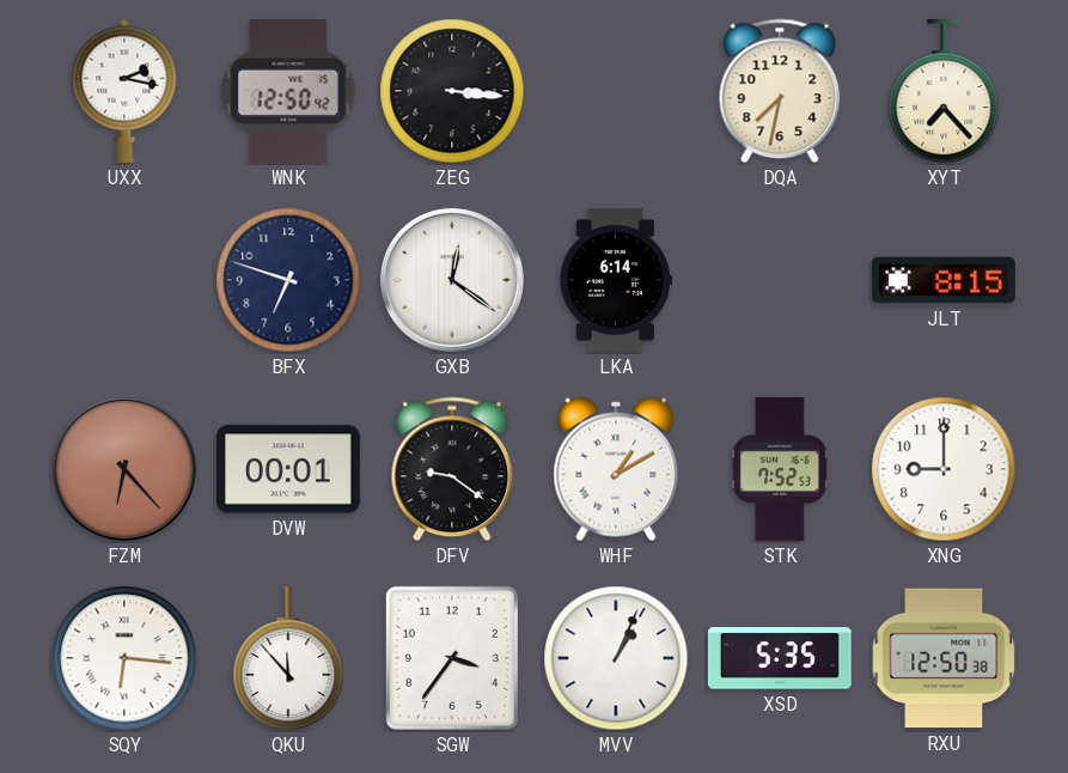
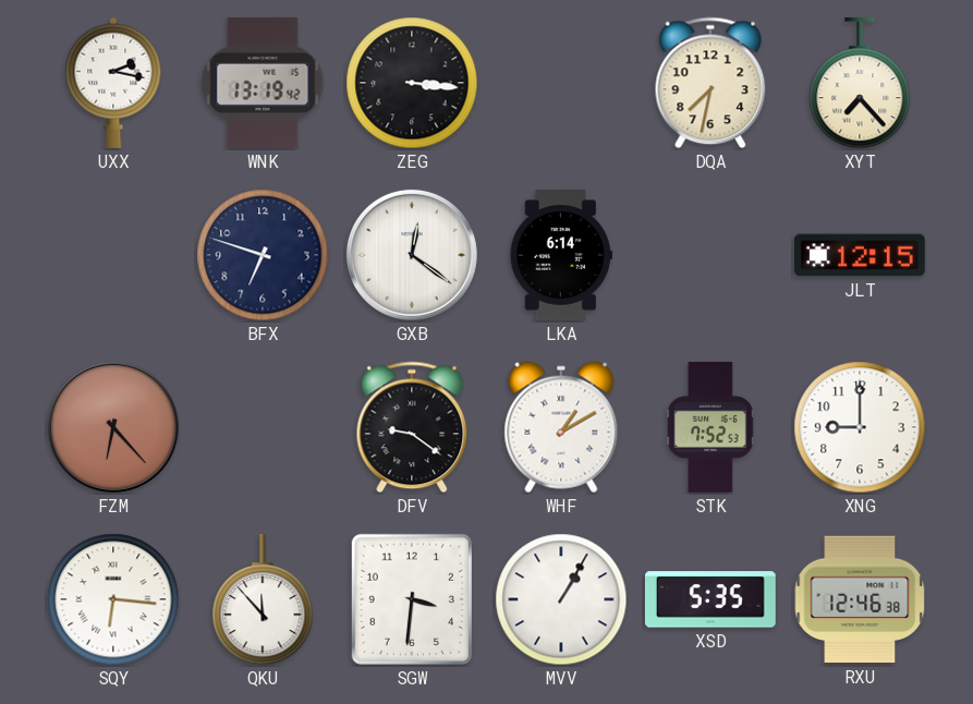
WNK: 12:50 -> 13:19 (263, 83)
JLT: 8:15 -> 12:15 (860, 255)
DVW: 00:01 -> none (288, 469)
SGW: 3:36 -> 3:31 (412, 599)
MVV: 1:04 -> 1:05 (561, 599)
RXU: 12:50 -> 12:46 (860, 599)
